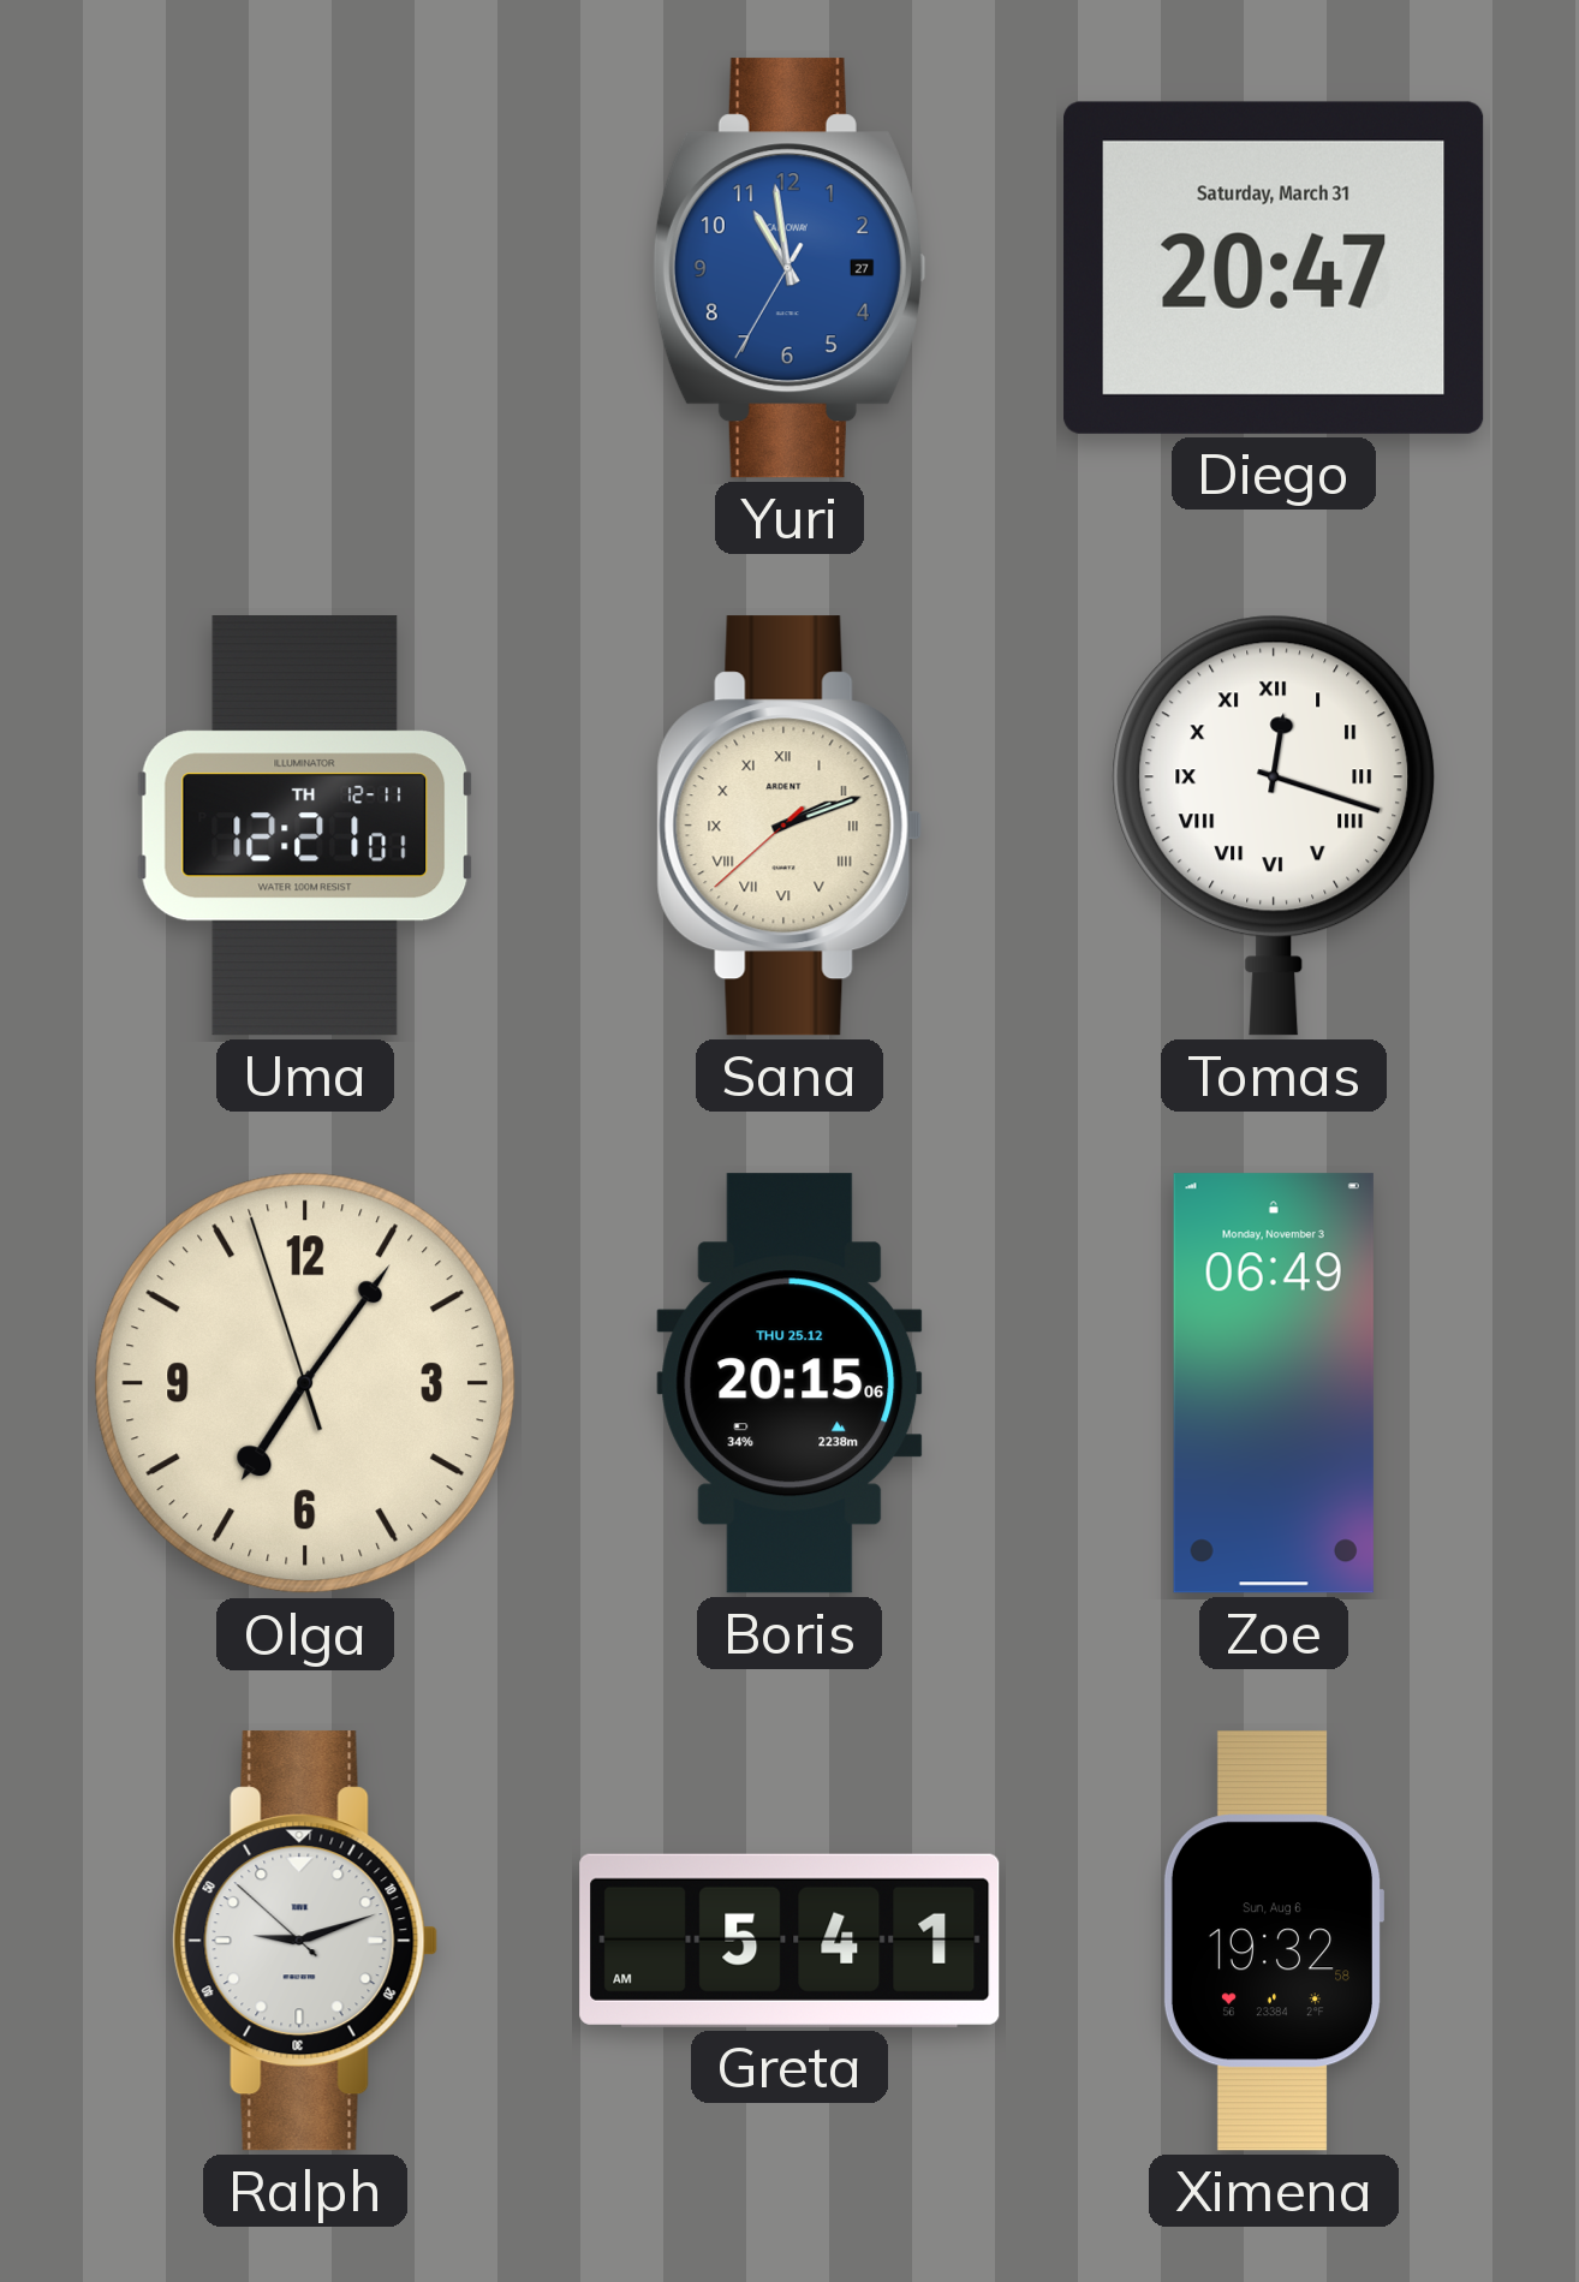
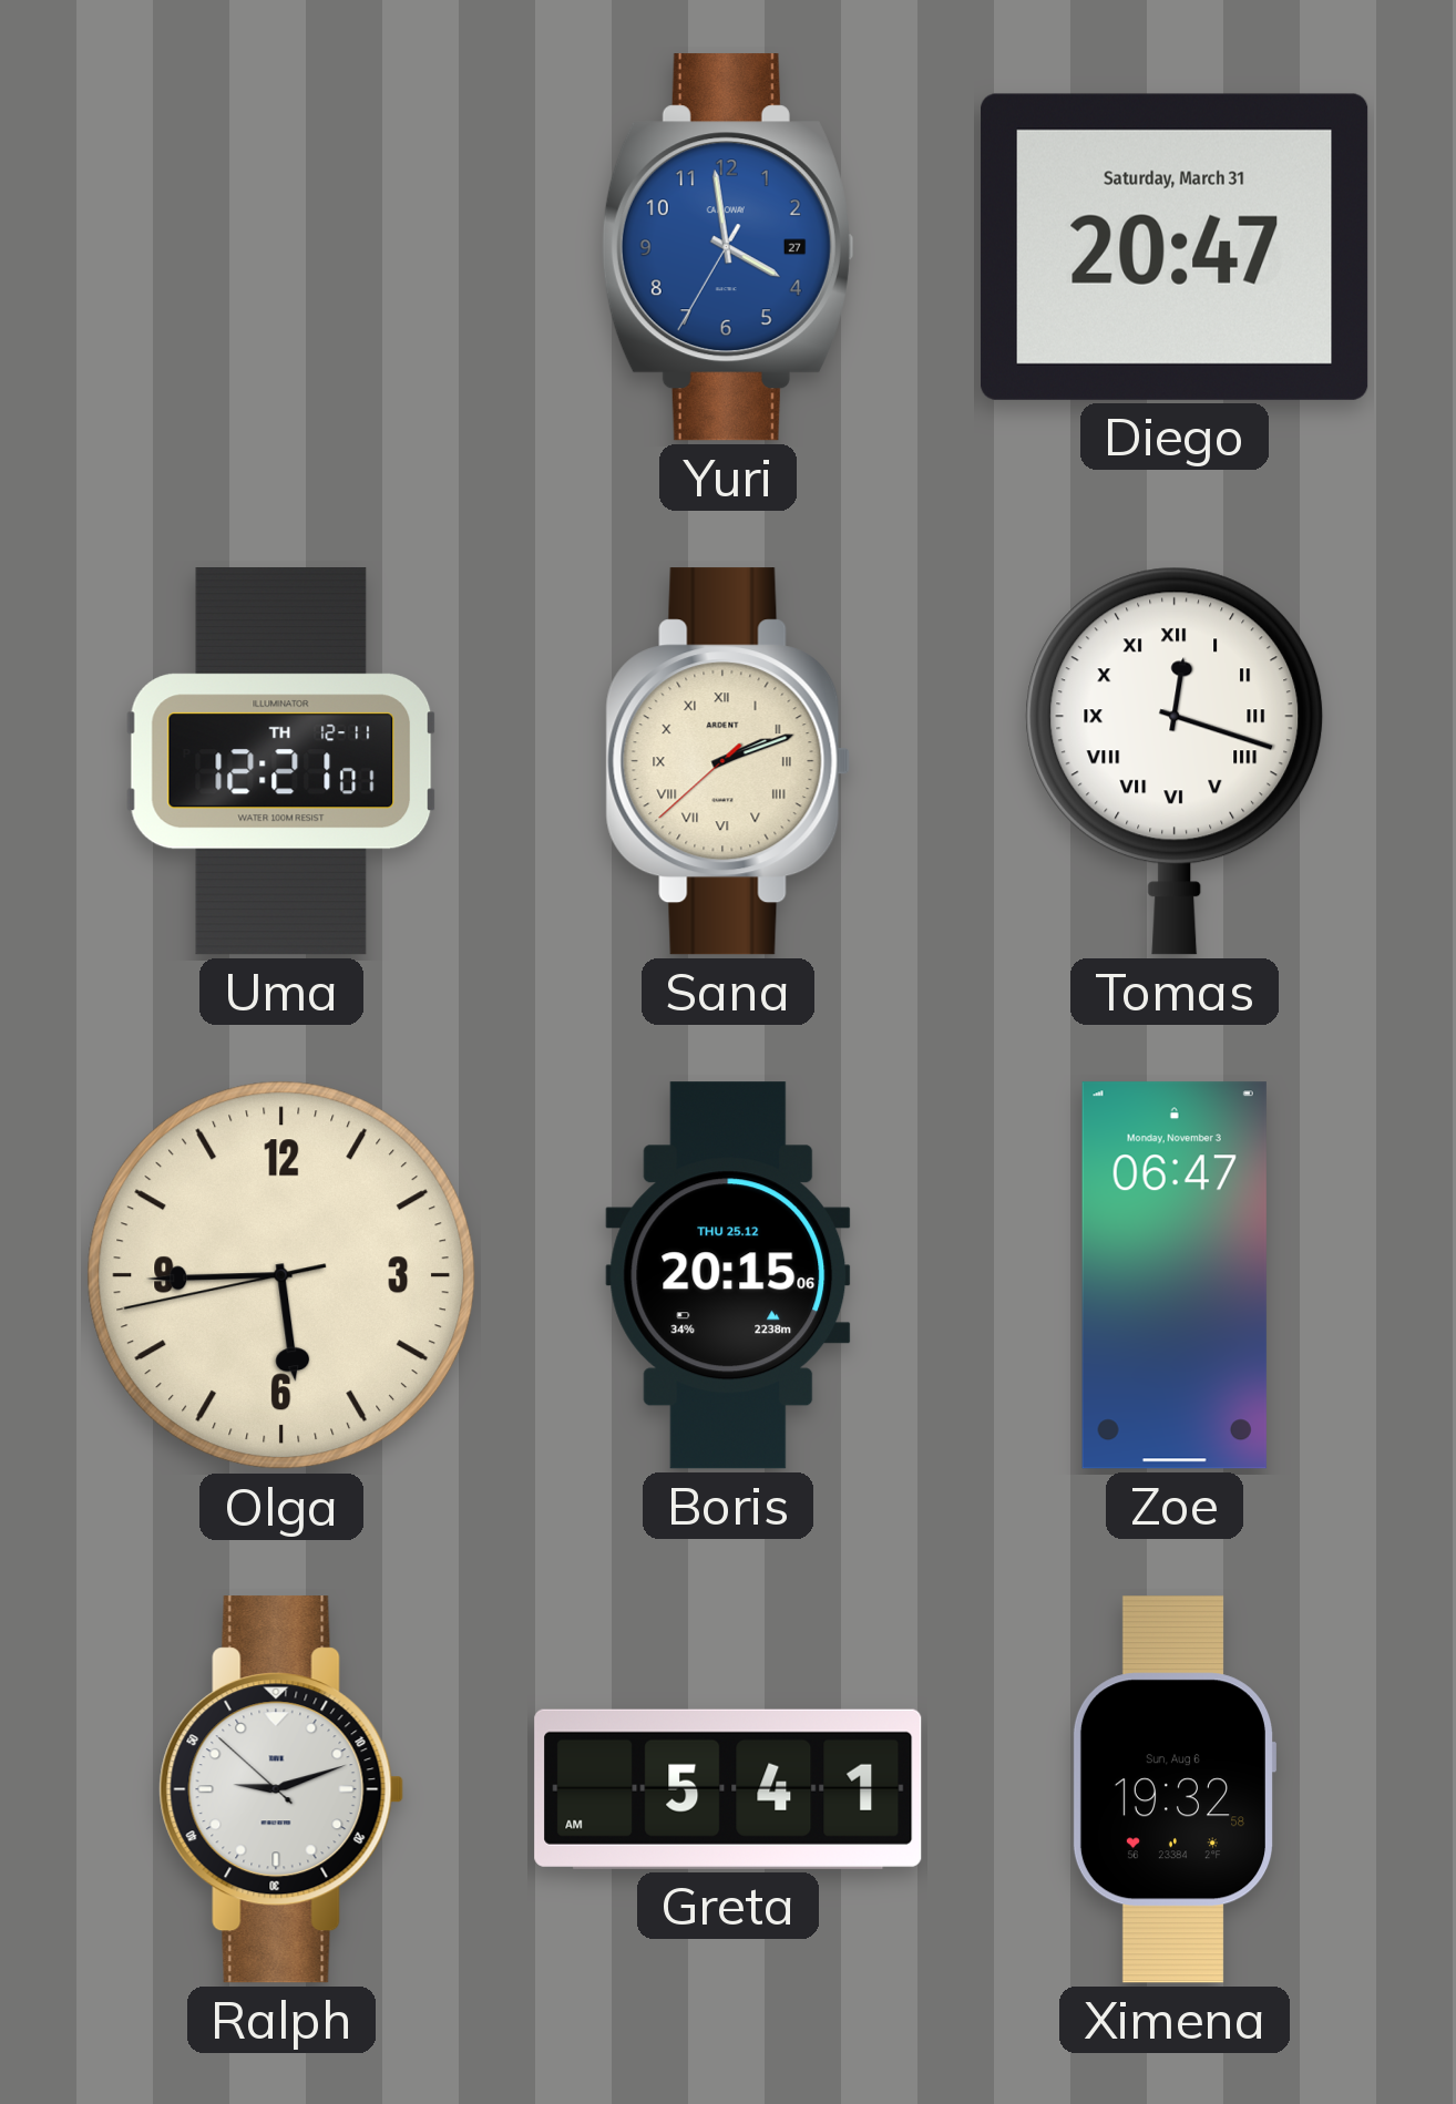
Yuri: 10:58 -> 3:58 (728, 247)
Olga: 7:05 -> 5:44 (281, 1275)
Zoe: 06:49 -> 06:47 (1175, 1275)
